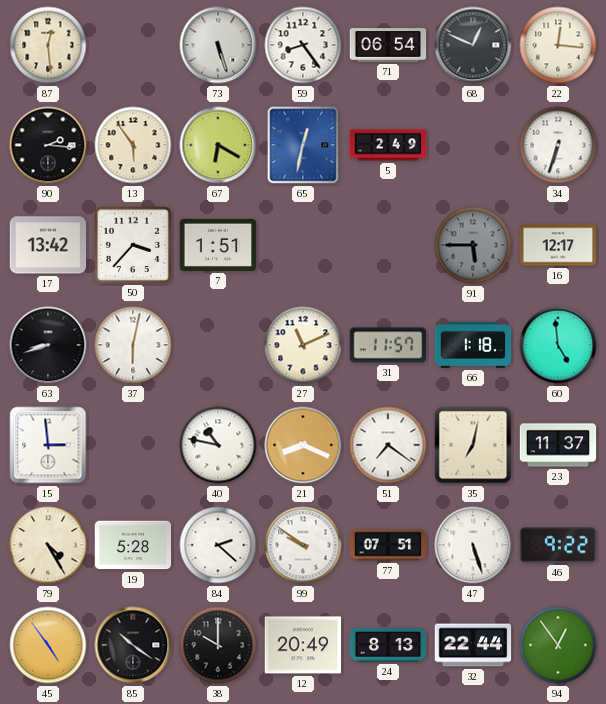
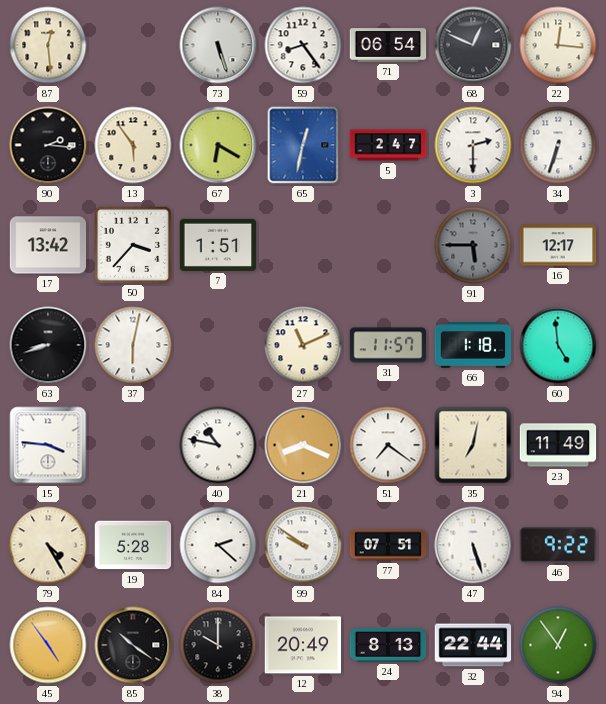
5: 2:49 -> 2:47 (388, 145)
3: none -> 2:30 (473, 145)
15: 2:59 -> 3:46 (48, 445)
23: 11:37 -> 11:49 (558, 445)
